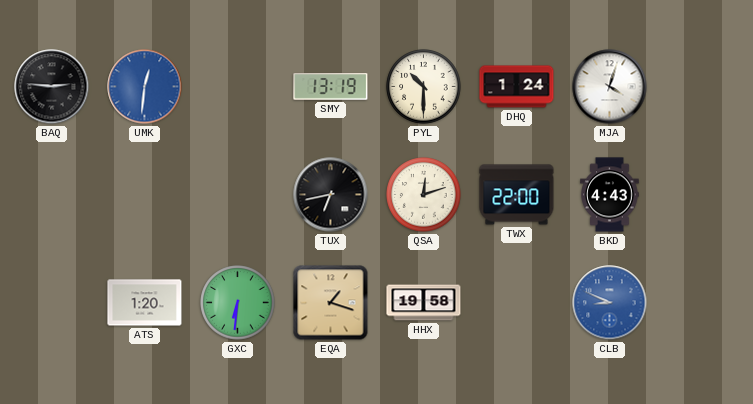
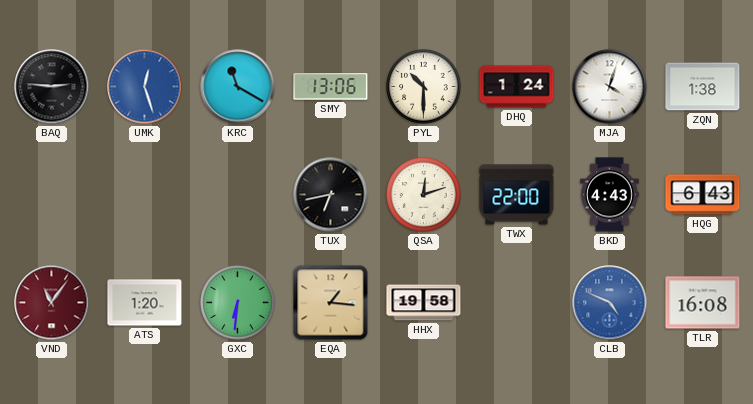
UMK: 12:31 -> 12:27 (145, 87)
KRC: none -> 11:20 (238, 87)
SMY: 13:19 -> 13:06 (331, 87)
ZQN: none -> 1:38 (703, 87)
HQG: none -> 6:43 (703, 195)
VND: none -> 11:06 (52, 303)
EQA: 1:18 -> 1:16 (331, 303)
CLB: 8:49 -> 4:49 (610, 303)
TLR: none -> 16:08 (703, 303)
